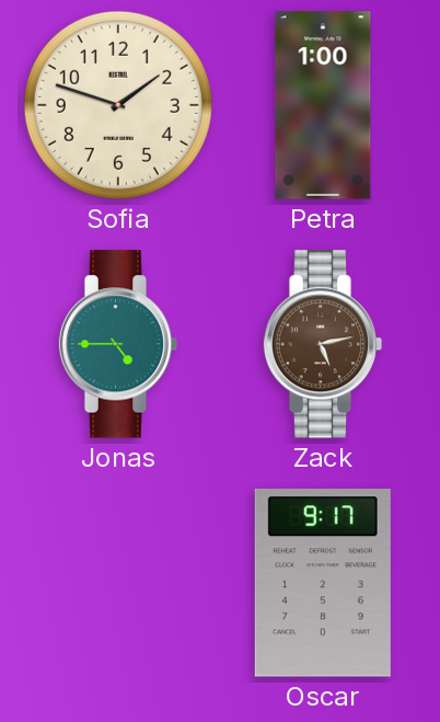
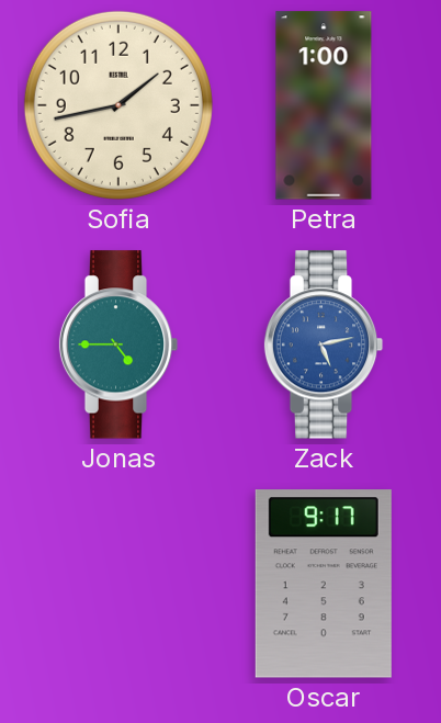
Sofia: 1:48 -> 1:43 (118, 105)
Zack dial: brown -> blue (324, 344)
